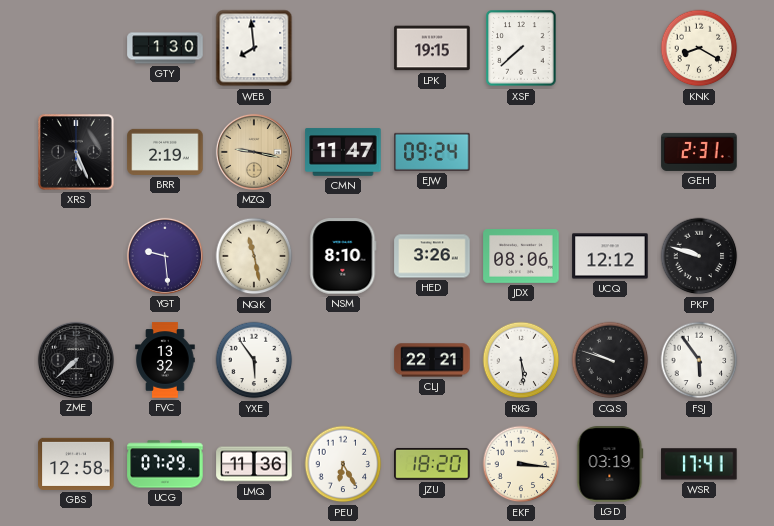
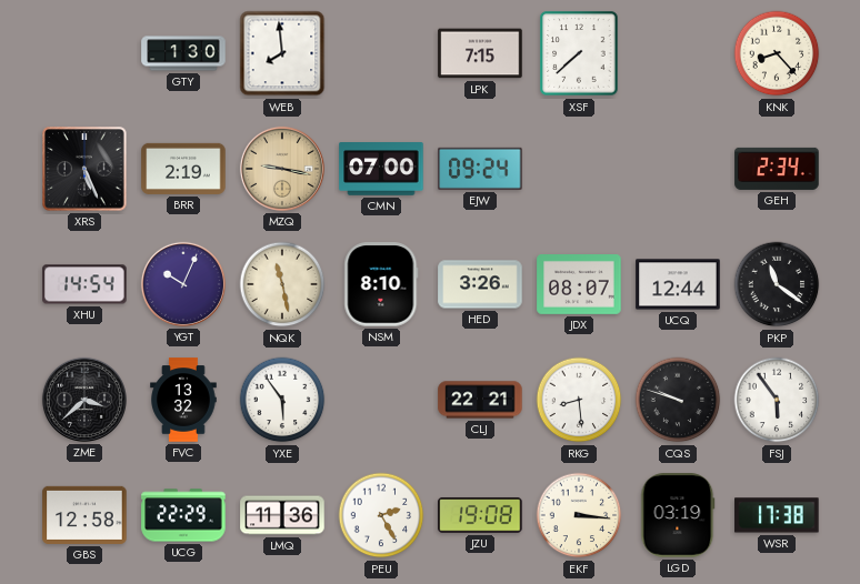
LPK: 19:15 -> 7:15 (480, 53)
KNK: 8:20 -> 8:23 (777, 53)
CMN: 11:47 -> 07:00 (381, 169)
GEH: 2:31 -> 2:34 (777, 169)
XHU: none -> 14:54 (84, 284)
YGT: 9:29 -> 10:04 (183, 284)
JDX: 08:06 -> 08:07 (579, 285)
UCQ: 12:12 -> 12:44 (678, 284)
PKP: 9:48 -> 11:21 (777, 284)
ZME: 7:38 -> 3:38 (84, 400)
RKG: 5:29 -> 8:29 (579, 400)
UCG: 07:29 -> 22:29 (183, 515)
PEU: 6:25 -> 2:25 (381, 515)
JZU: 18:20 -> 19:08 (480, 515)
WSR: 17:41 -> 17:38 (777, 515)
